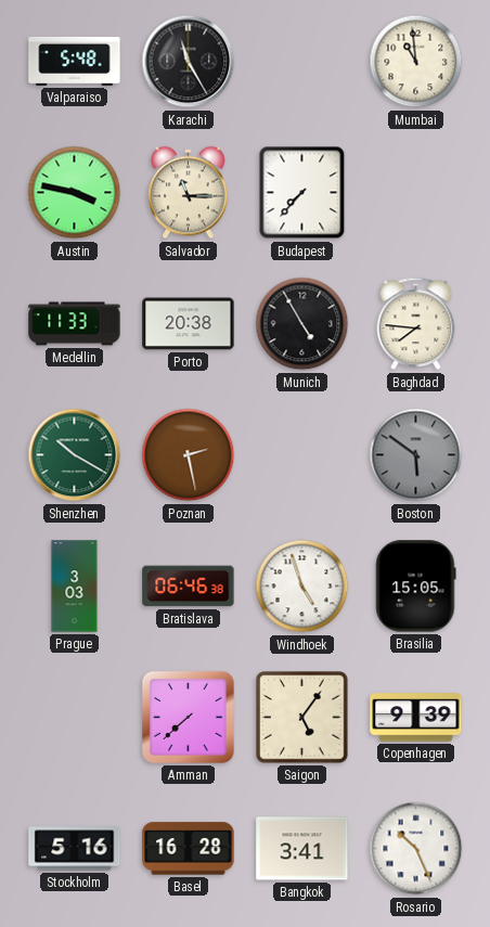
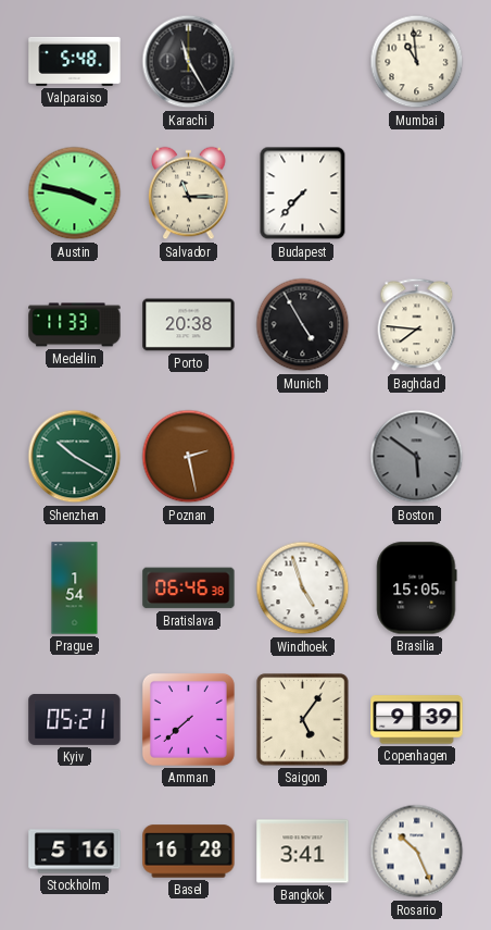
Prague: 3:03 -> 1:54 (75, 588)
Kyiv: none -> 05:21 (75, 720)
